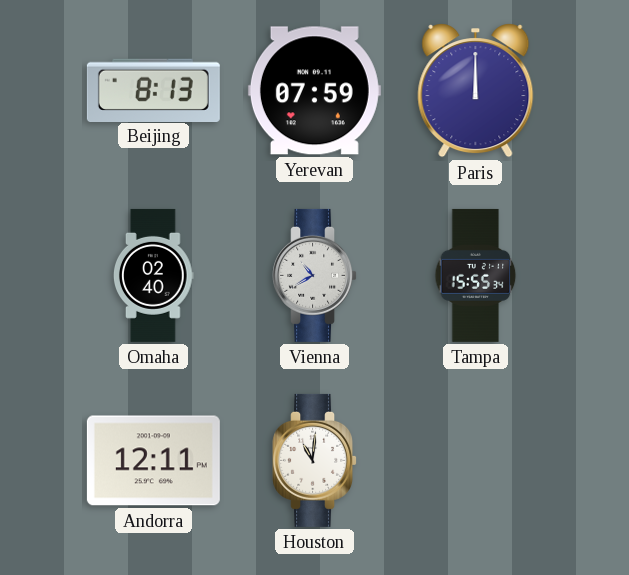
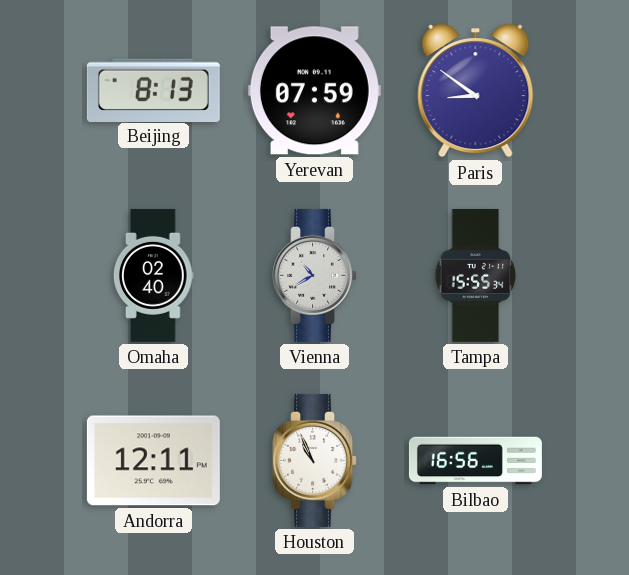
Paris: 12:00 -> 8:51 (476, 91)
Houston: 11:01 -> 10:56 (315, 460)
Bilbao: none -> 16:56 (475, 461)
